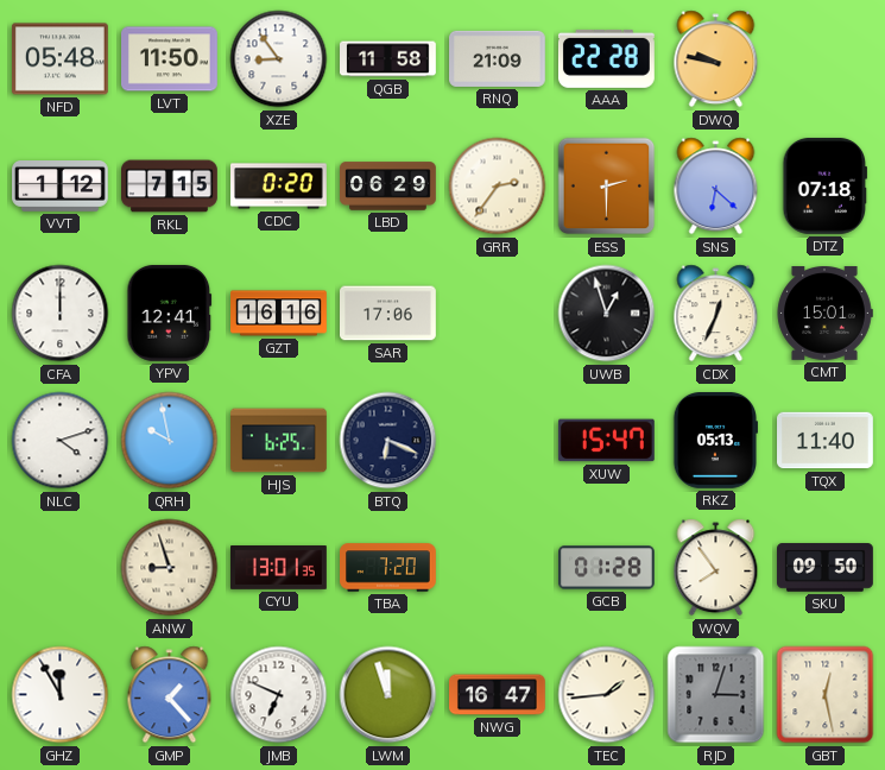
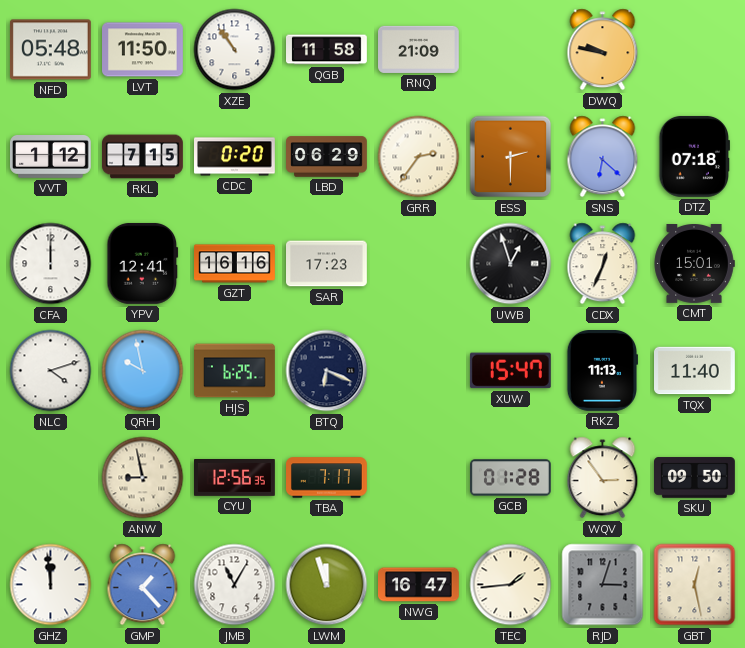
XZE: 8:54 -> 10:54 (235, 50)
AAA: 22:28 -> none (606, 58)
SAR: 17:06 -> 17:23 (327, 264)
RKZ: 05:13 -> 11:13 (601, 371)
ANW: 8:57 -> 8:58 (143, 478)
CYU: 13:01 -> 12:56 (235, 478)
TBA: 7:20 -> 7:17 (327, 478)
WQV: 7:54 -> 2:54 (603, 478)
GHZ: 11:55 -> 11:59 (51, 585)
JMB: 6:49 -> 11:05 (235, 585)
